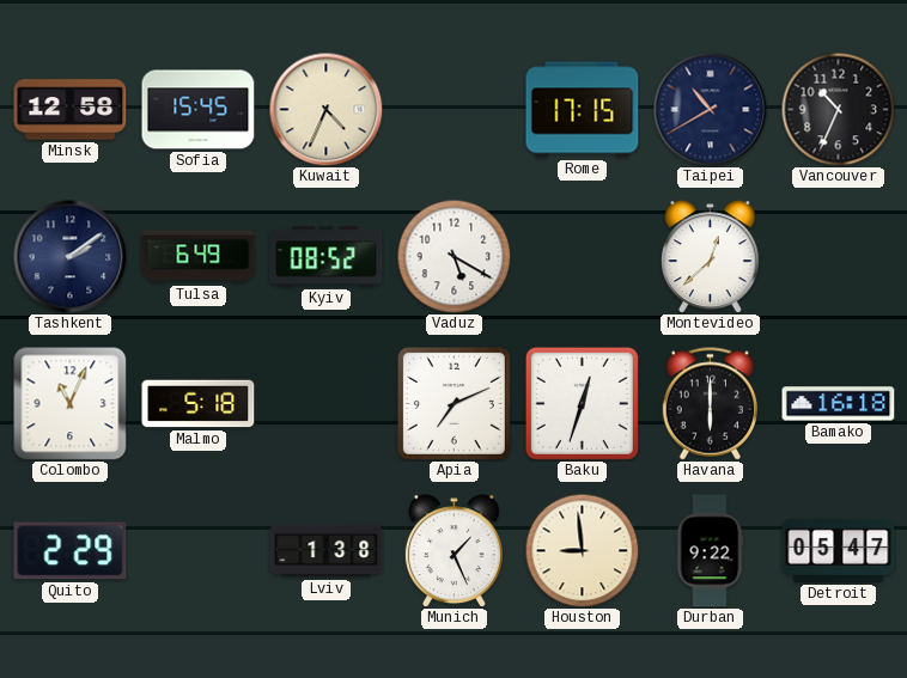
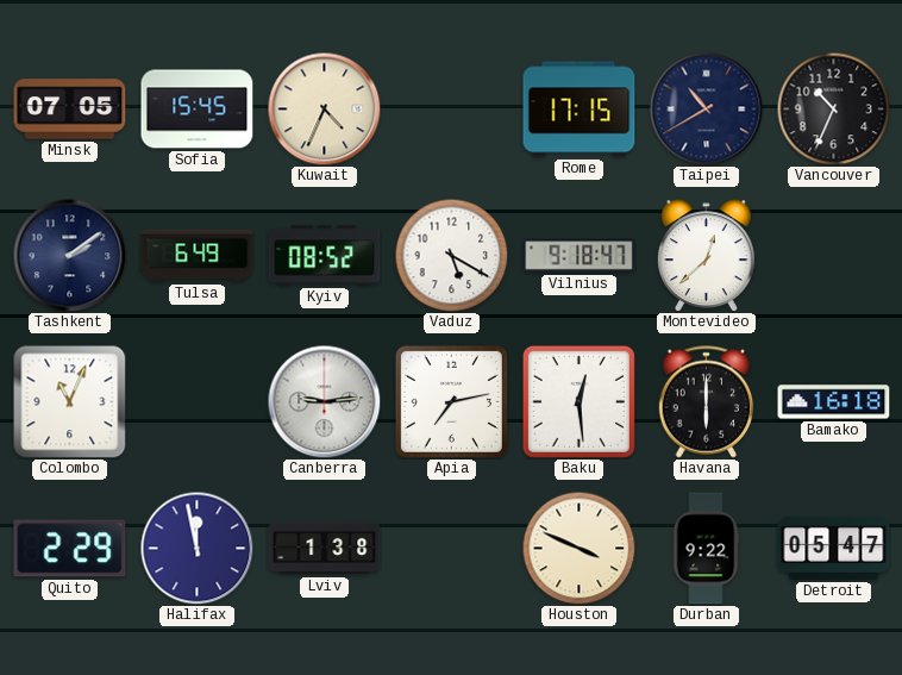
Minsk: 12:58 -> 07:05 (70, 110)
Vilnius: none -> 9:18 (580, 256)
Malmo: 5:18 -> none (199, 404)
Canberra: none -> 9:14 (324, 401)
Apia: 7:11 -> 7:13 (451, 401)
Baku: 12:33 -> 12:29 (578, 401)
Halifax: none -> 11:58 (196, 548)
Munich: 1:26 -> none (453, 551)
Houston: 8:59 -> 3:49 (578, 548)
